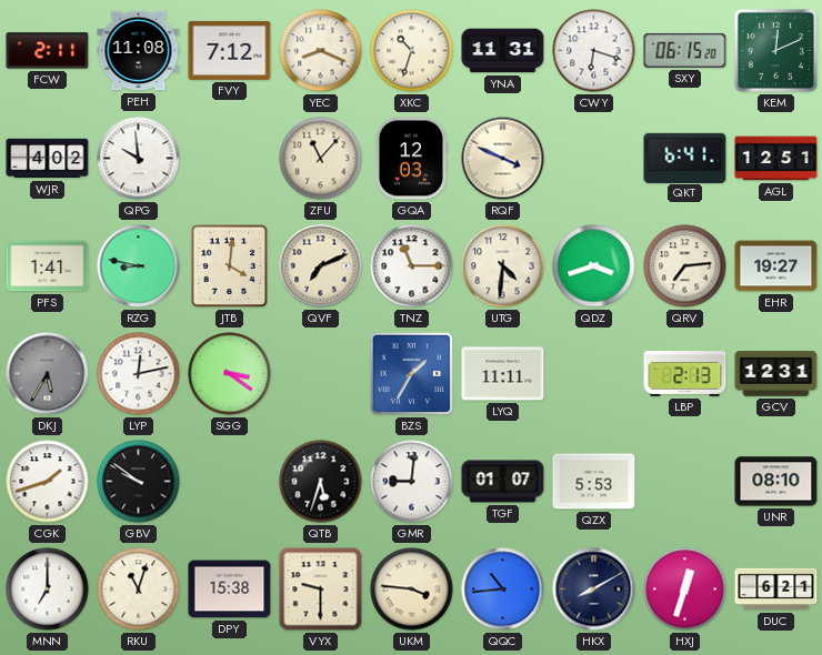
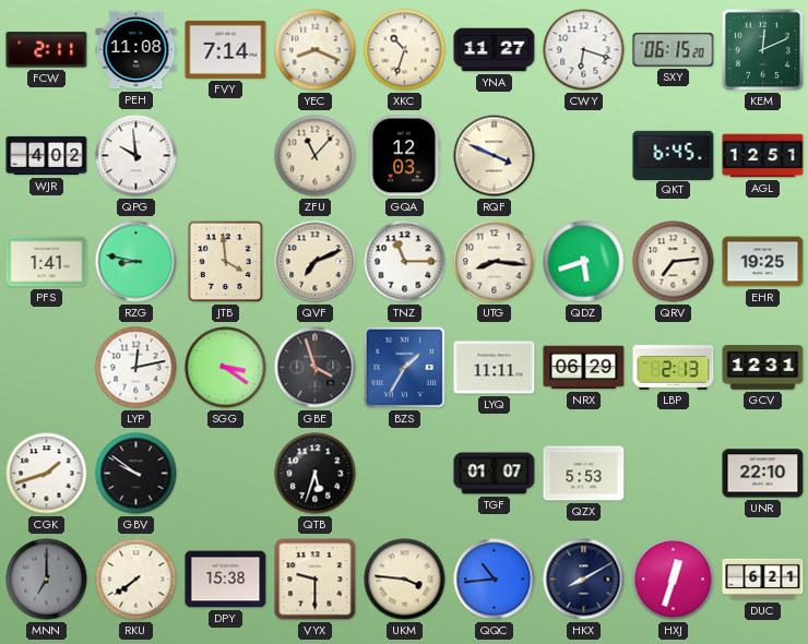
FVY: 7:12 -> 7:14 (226, 49)
YNA: 11:31 -> 11:27 (495, 50)
QKT: 6:41 -> 6:45 (674, 155)
JTB: 4:01 -> 3:59 (226, 262)
UTG: 4:31 -> 8:16 (495, 262)
QDZ: 3:42 -> 5:42 (584, 262)
EHR: 19:27 -> 19:25 (763, 262)
DKJ: 5:35 -> none (48, 374)
GBE: none -> 3:57 (316, 368)
NRX: none -> 06:29 (584, 368)
GMR: 9:01 -> none (412, 482)
UNR: 08:10 -> 22:10 (763, 474)
MNN dial: white -> grey (47, 580)
RKU: 11:03 -> 7:39 (136, 580)
